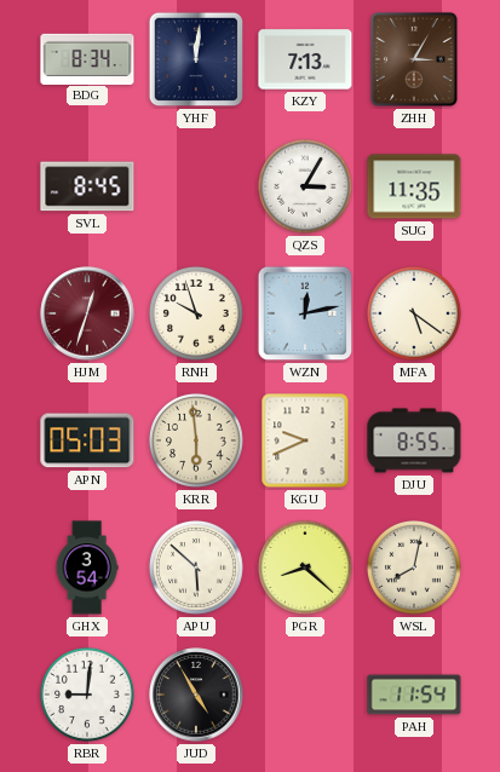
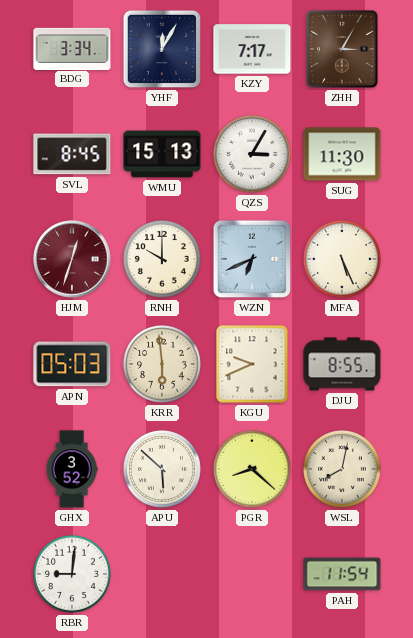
BDG: 8:34 -> 3:34 (72, 48)
YHF: 12:01 -> 12:05 (162, 49)
KZY: 7:13 -> 7:17 (252, 49)
WMU: none -> 15:13 (162, 154)
SUG: 11:35 -> 11:30 (342, 154)
RNH: 9:57 -> 10:00 (162, 259)
WZN: 12:13 -> 6:41 (252, 259)
MFA: 5:21 -> 5:26 (342, 259)
GHX: 3:54 -> 3:52 (72, 469)
JUD: 4:55 -> none (196, 695)
